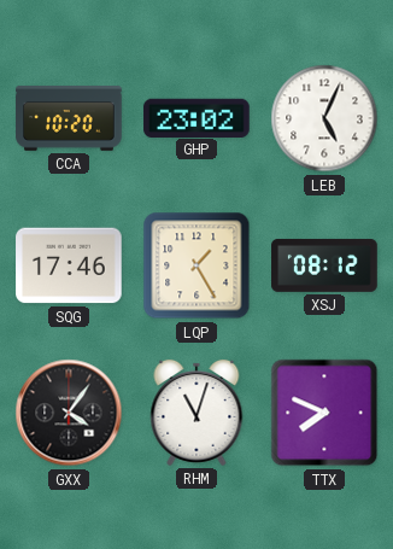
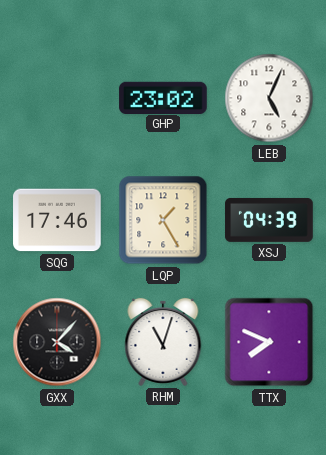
CCA: 10:20 -> none (69, 118)
XSJ: 08:12 -> 04:39 (269, 220)
GXX: 4:06 -> 4:07 (57, 342)
